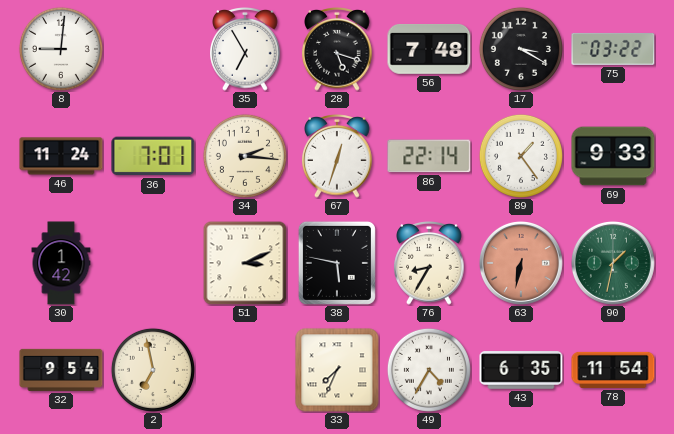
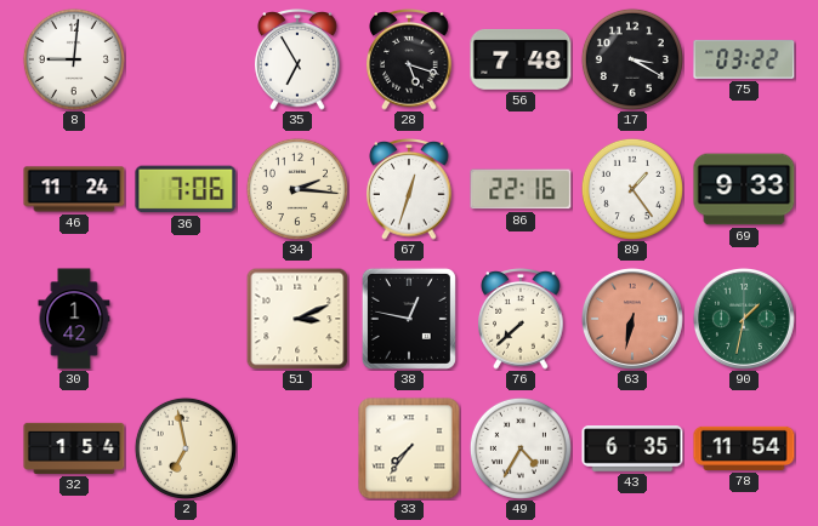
36: 7:01 -> 7:06 (186, 189)
86: 22:14 -> 22:16 (521, 189)
38: 5:47 -> 12:47 (409, 319)
76: 8:35 -> 7:38 (521, 320)
32: 9:54 -> 1:54 (74, 448)
33: 7:34 -> 7:36 (409, 448)
